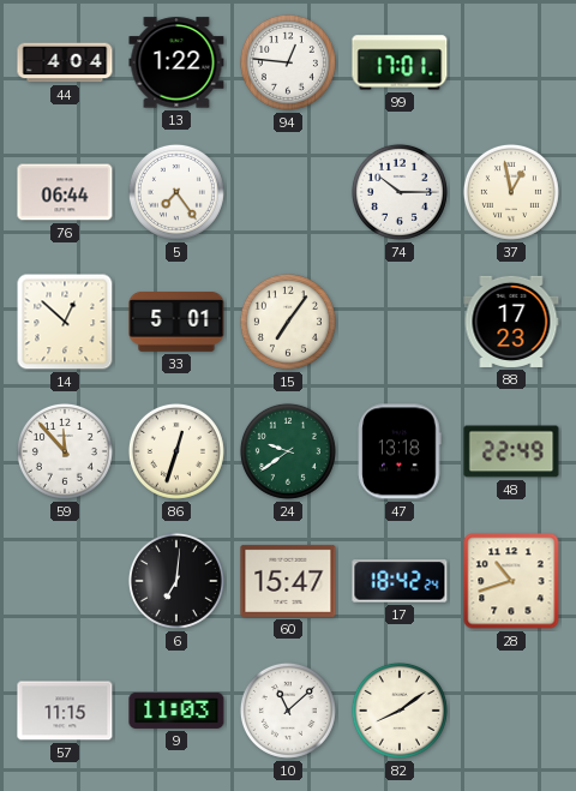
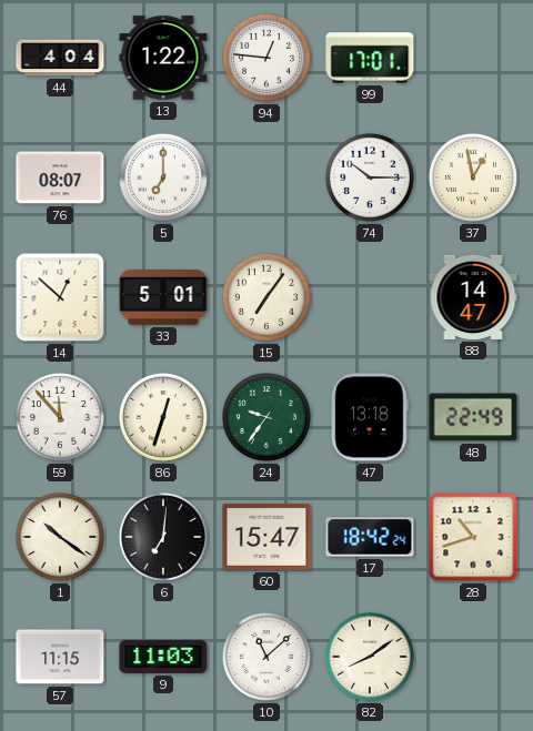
76: 06:44 -> 08:07 (60, 177)
5: 7:24 -> 7:00 (163, 177)
88: 17:23 -> 14:47 (473, 297)
24: 9:39 -> 9:36 (266, 417)
1: none -> 10:21 (60, 537)
